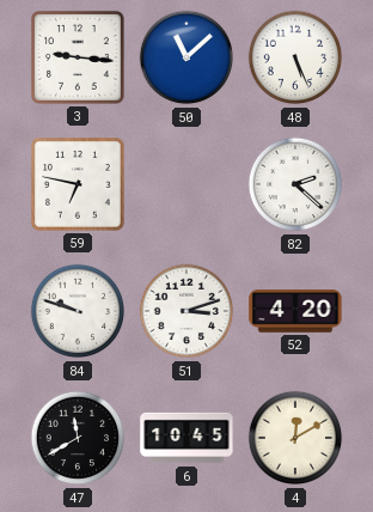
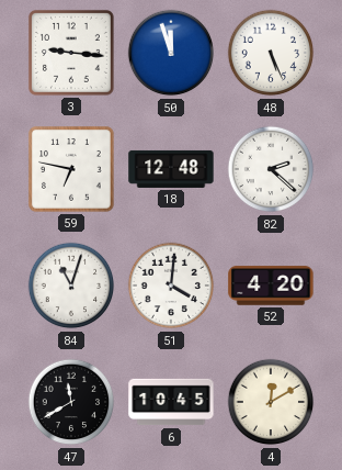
50: 11:08 -> 11:57 (171, 53)
18: none -> 12:48 (171, 169)
84: 9:48 -> 11:03 (71, 286)
51: 3:12 -> 4:01 (171, 286)
